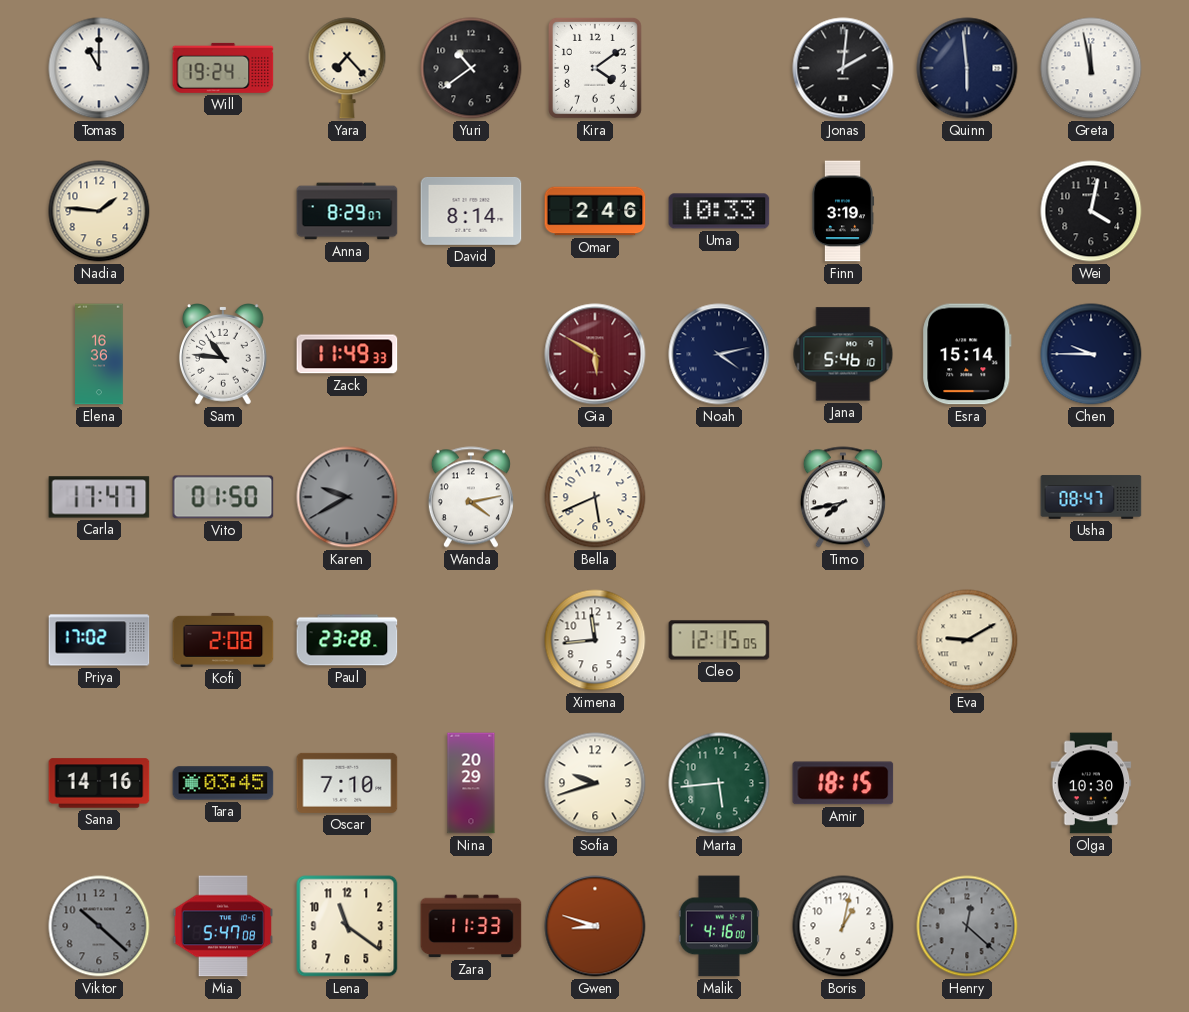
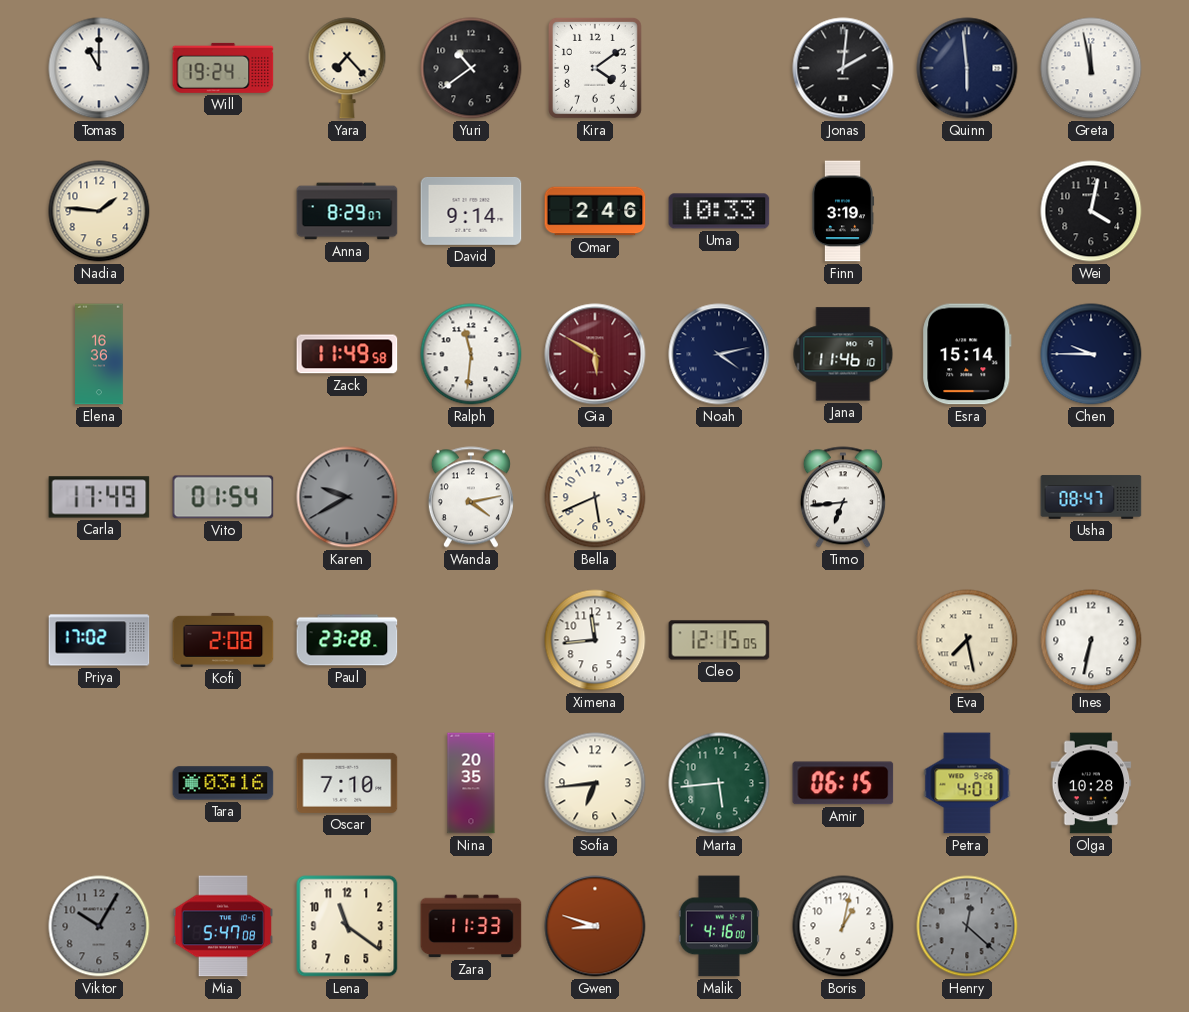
David: 8:14 -> 9:14 (471, 211)
Sam: 10:46 -> none (223, 355)
Zack: 11:49:33 -> 11:49:58 (347, 354)
Ralph: none -> 11:31 (471, 354)
Jana: 5:46 -> 11:46 (843, 354)
Carla: 17:47 -> 17:49 (99, 497)
Vito: 01:50 -> 01:54 (223, 497)
Timo: 7:43 -> 6:44 (843, 497)
Eva: 9:10 -> 7:28 (967, 640)
Ines: none -> 6:32 (1091, 640)
Sana: 14:16 -> none (99, 783)
Tara: 03:45 -> 03:16 (223, 783)
Nina: 20:29 -> 20:35 (471, 783)
Sofia: 9:42 -> 6:44 (595, 783)
Amir: 18:15 -> 06:15 (843, 783)
Petra: none -> 4:01 (967, 783)
Olga: 10:30 -> 10:28 (1091, 783)
Viktor: 10:22 -> 10:05 (99, 926)
